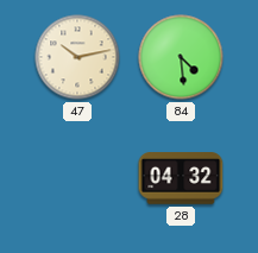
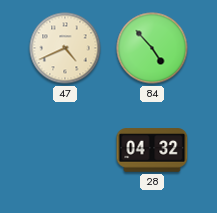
47: 10:13 -> 4:41 (65, 48)
84: 4:29 -> 4:53 (152, 48)
